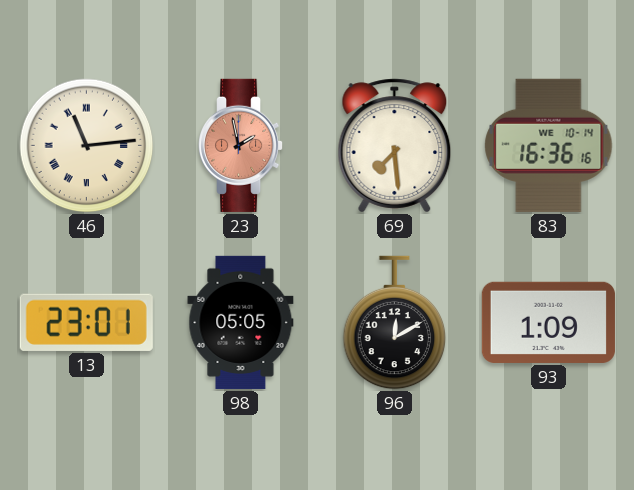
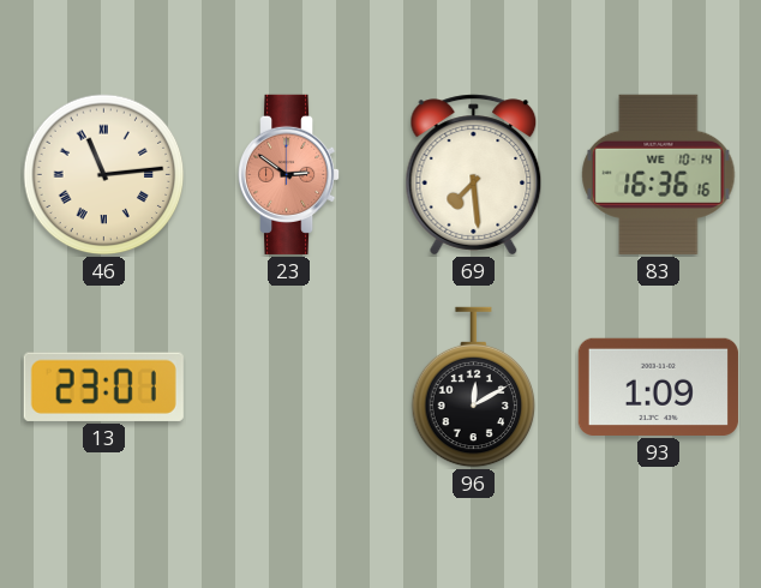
23: 1:58 -> 2:51 (290, 174)
98: 05:05 -> none (241, 322)
